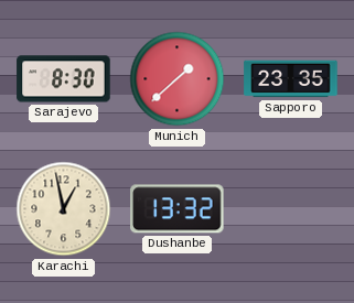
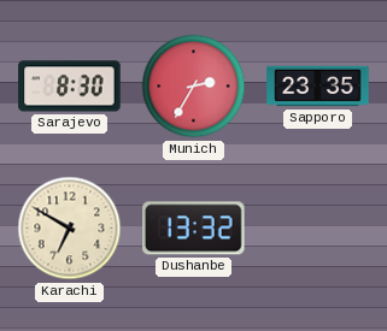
Munich: 1:38 -> 2:35 (194, 87)
Karachi: 12:58 -> 6:50 (70, 229)
